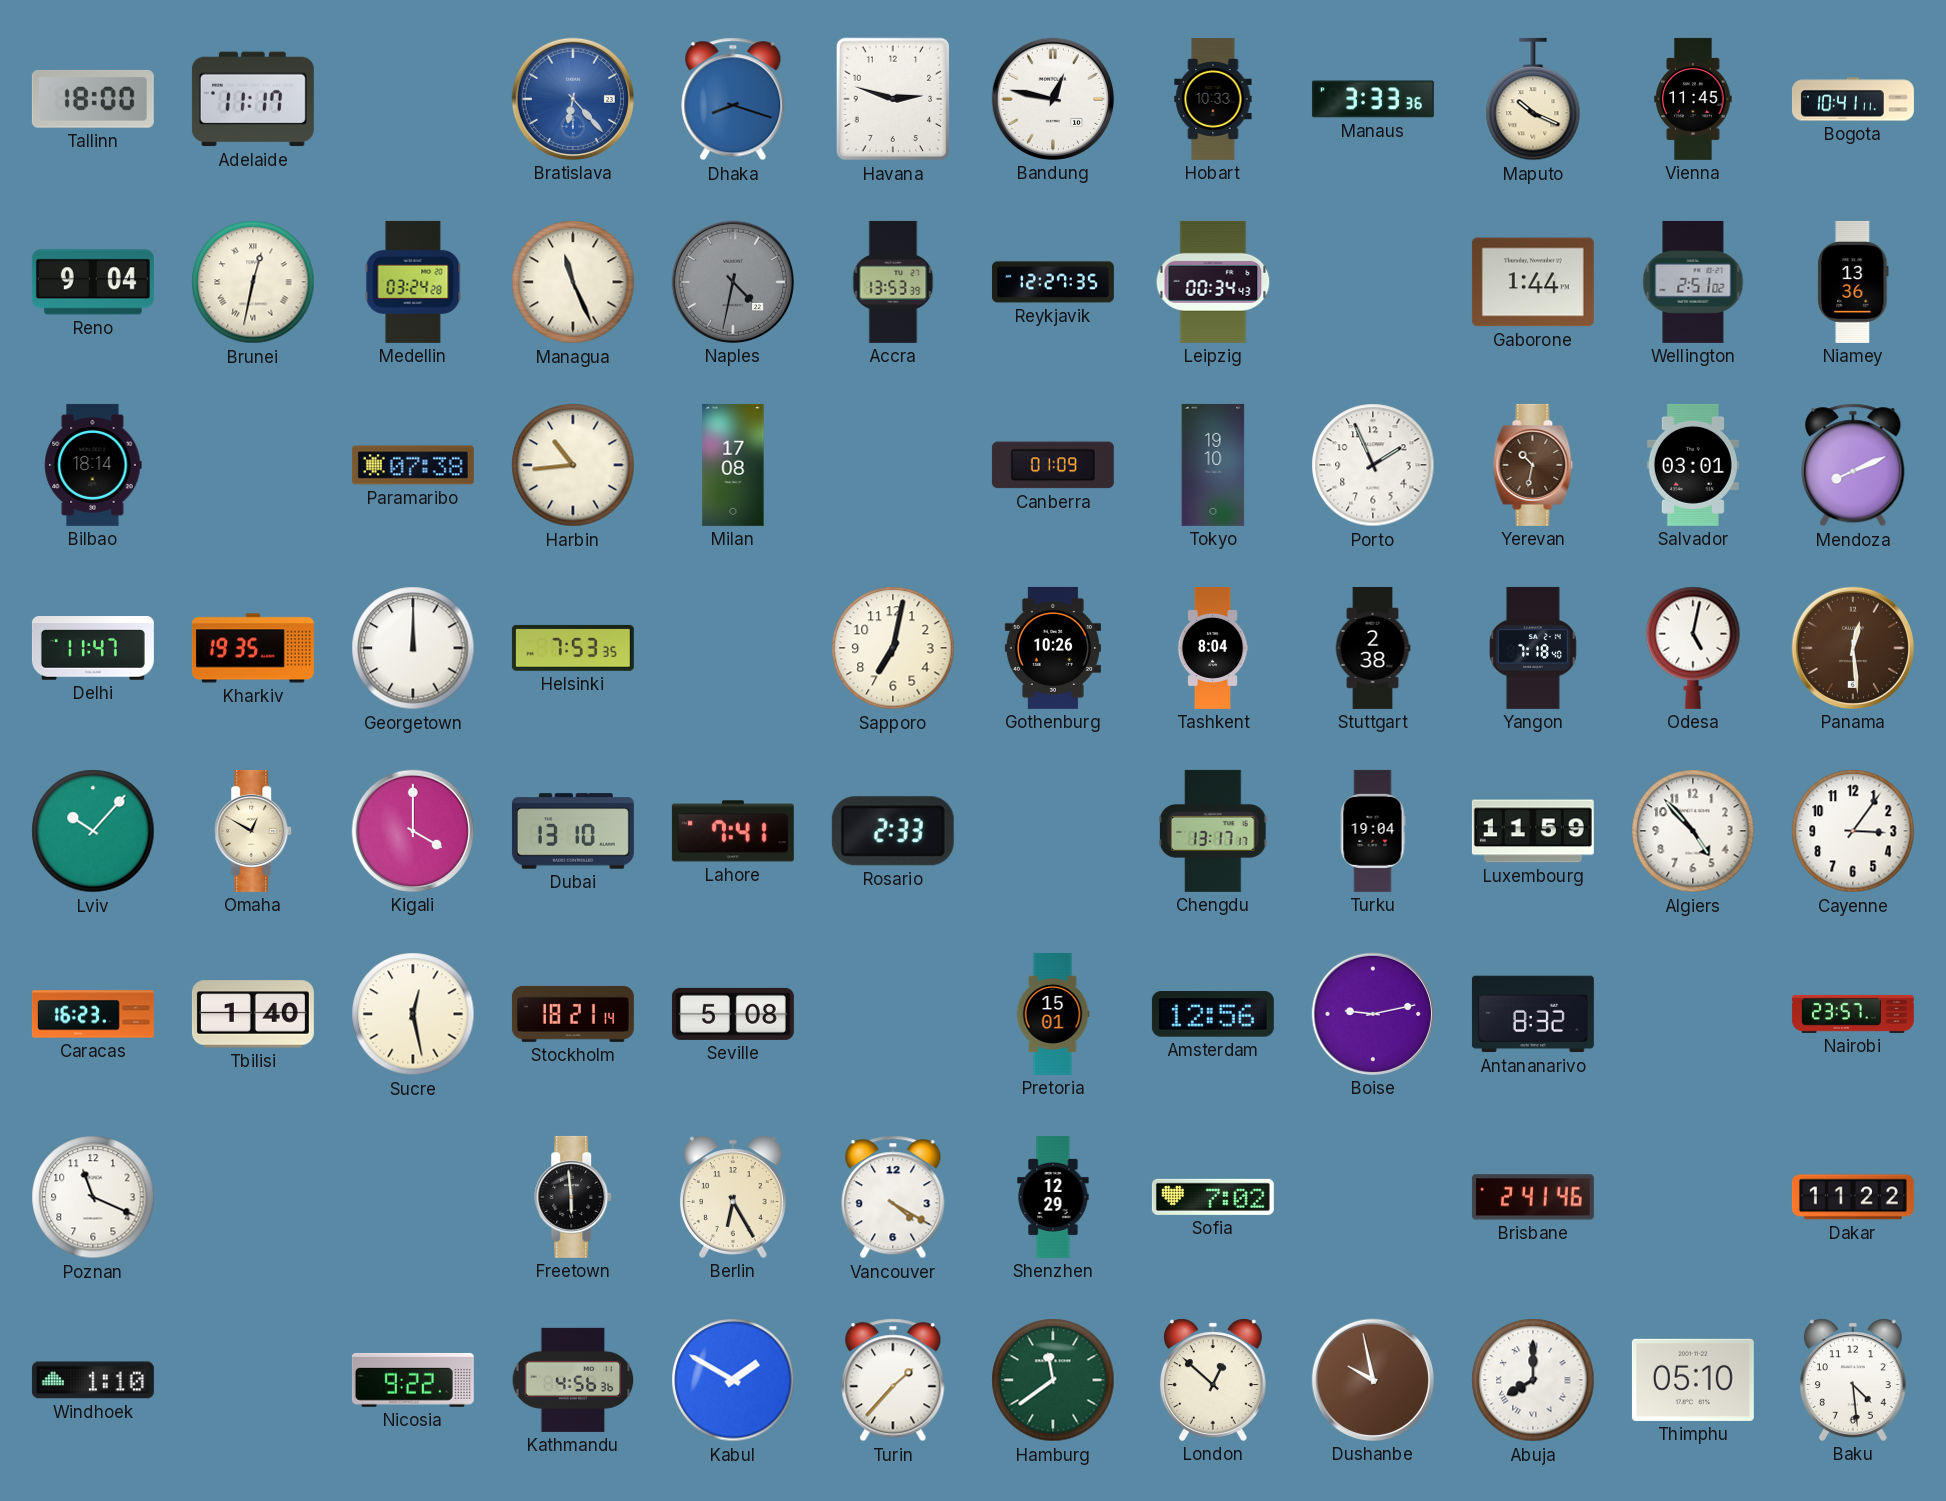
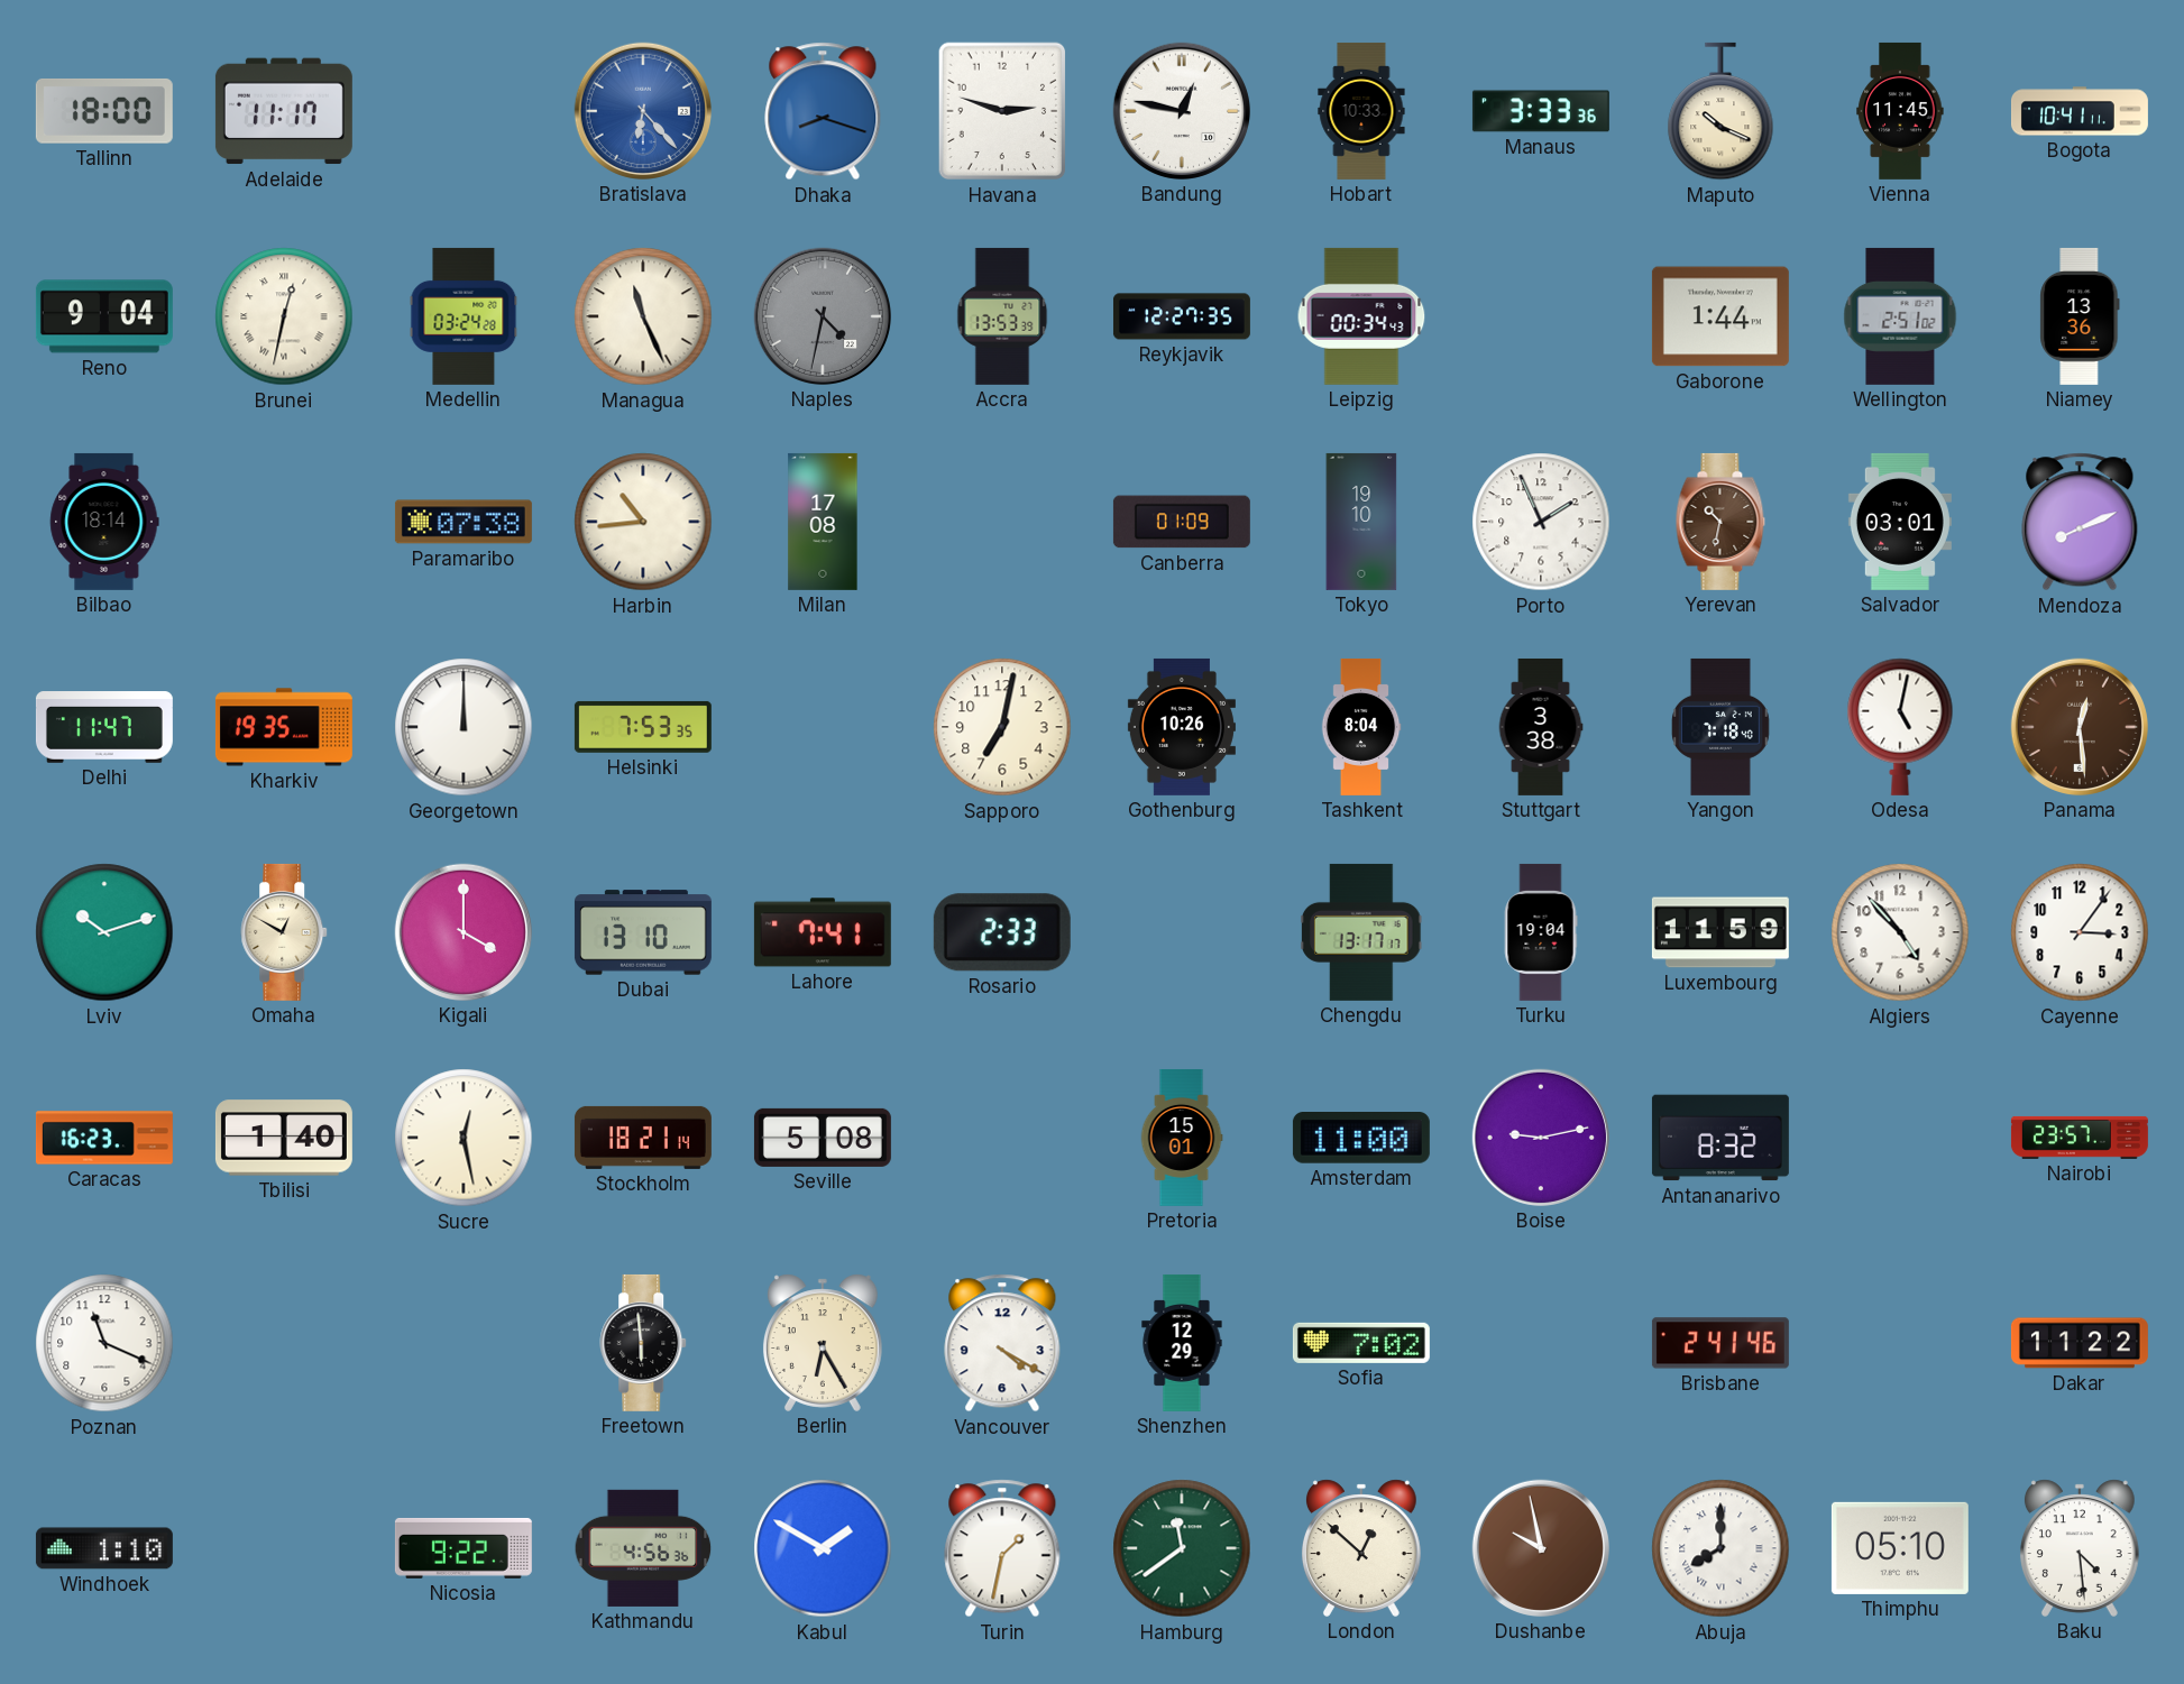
Stuttgart: 2:38 -> 3:38 (1541, 727)
Lviv: 10:07 -> 10:12 (104, 932)
Amsterdam: 12:56 -> 11:00 (1361, 1138)
Turin: 1:37 -> 1:32 (1002, 1548)
